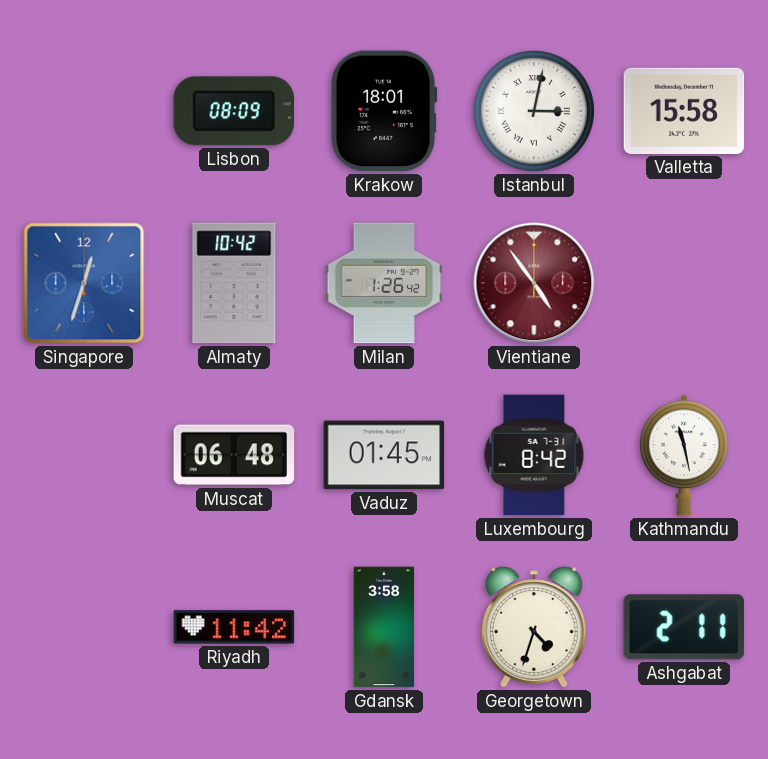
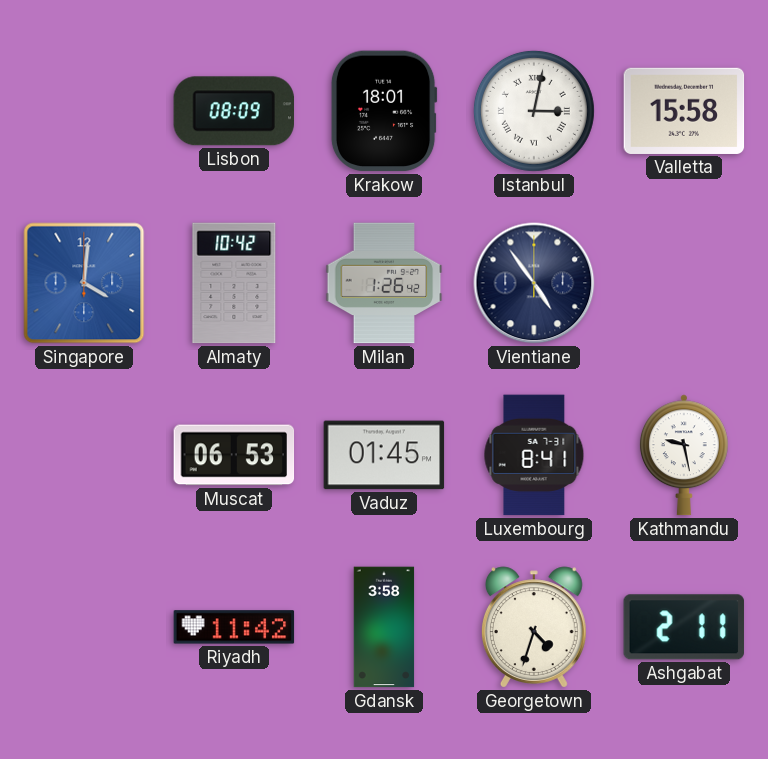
Singapore: 12:33 -> 4:01 (84, 283)
Vientiane dial: burgundy -> navy (534, 283)
Muscat: 06:48 -> 06:53 (234, 455)
Luxembourg: 8:42 -> 8:41 (534, 455)
Kathmandu: 11:28 -> 9:28 (684, 455)
